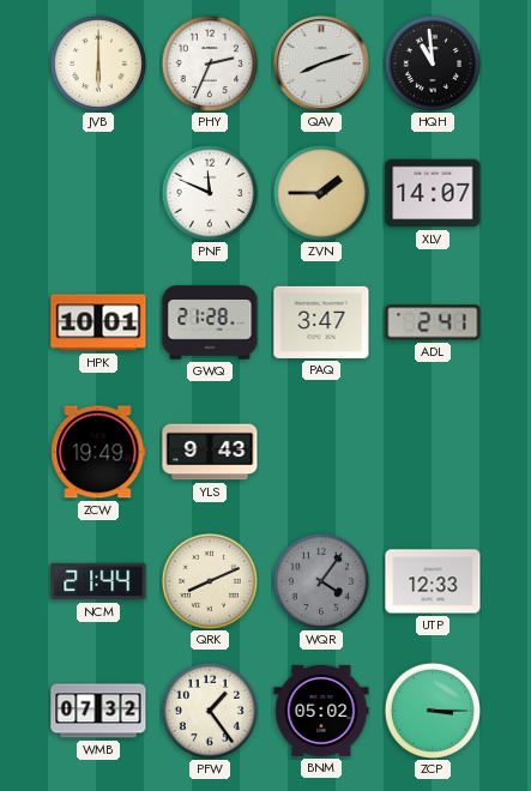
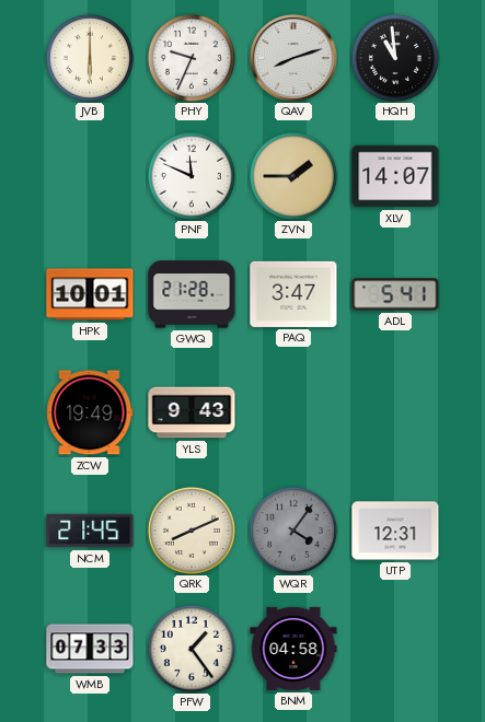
PHY: 2:34 -> 9:34 (192, 58)
ADL: 2:41 -> 5:41 (395, 294)
NCM: 21:44 -> 21:45 (90, 531)
UTP: 12:33 -> 12:31 (395, 531)
WMB: 07:32 -> 07:33 (90, 649)
BNM: 05:02 -> 04:58 (293, 649)
ZCP: 3:15 -> none (433, 711)
